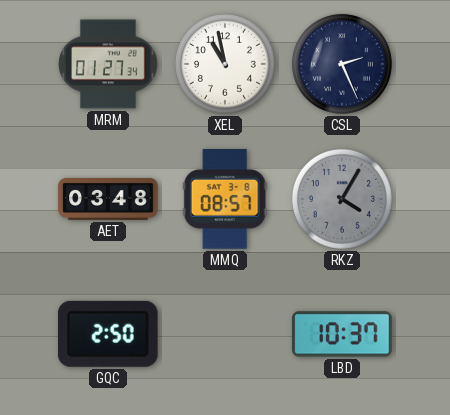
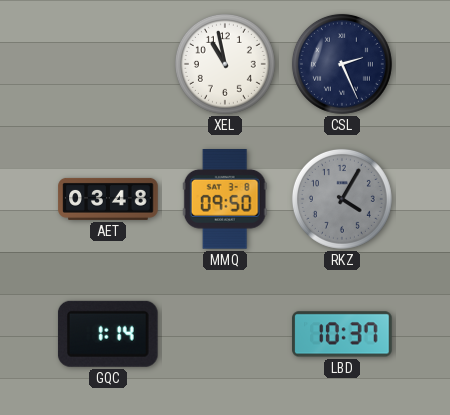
MRM: 01:27 -> none (108, 64)
MMQ: 08:57 -> 09:50 (225, 199)
GQC: 2:50 -> 1:14 (108, 334)
